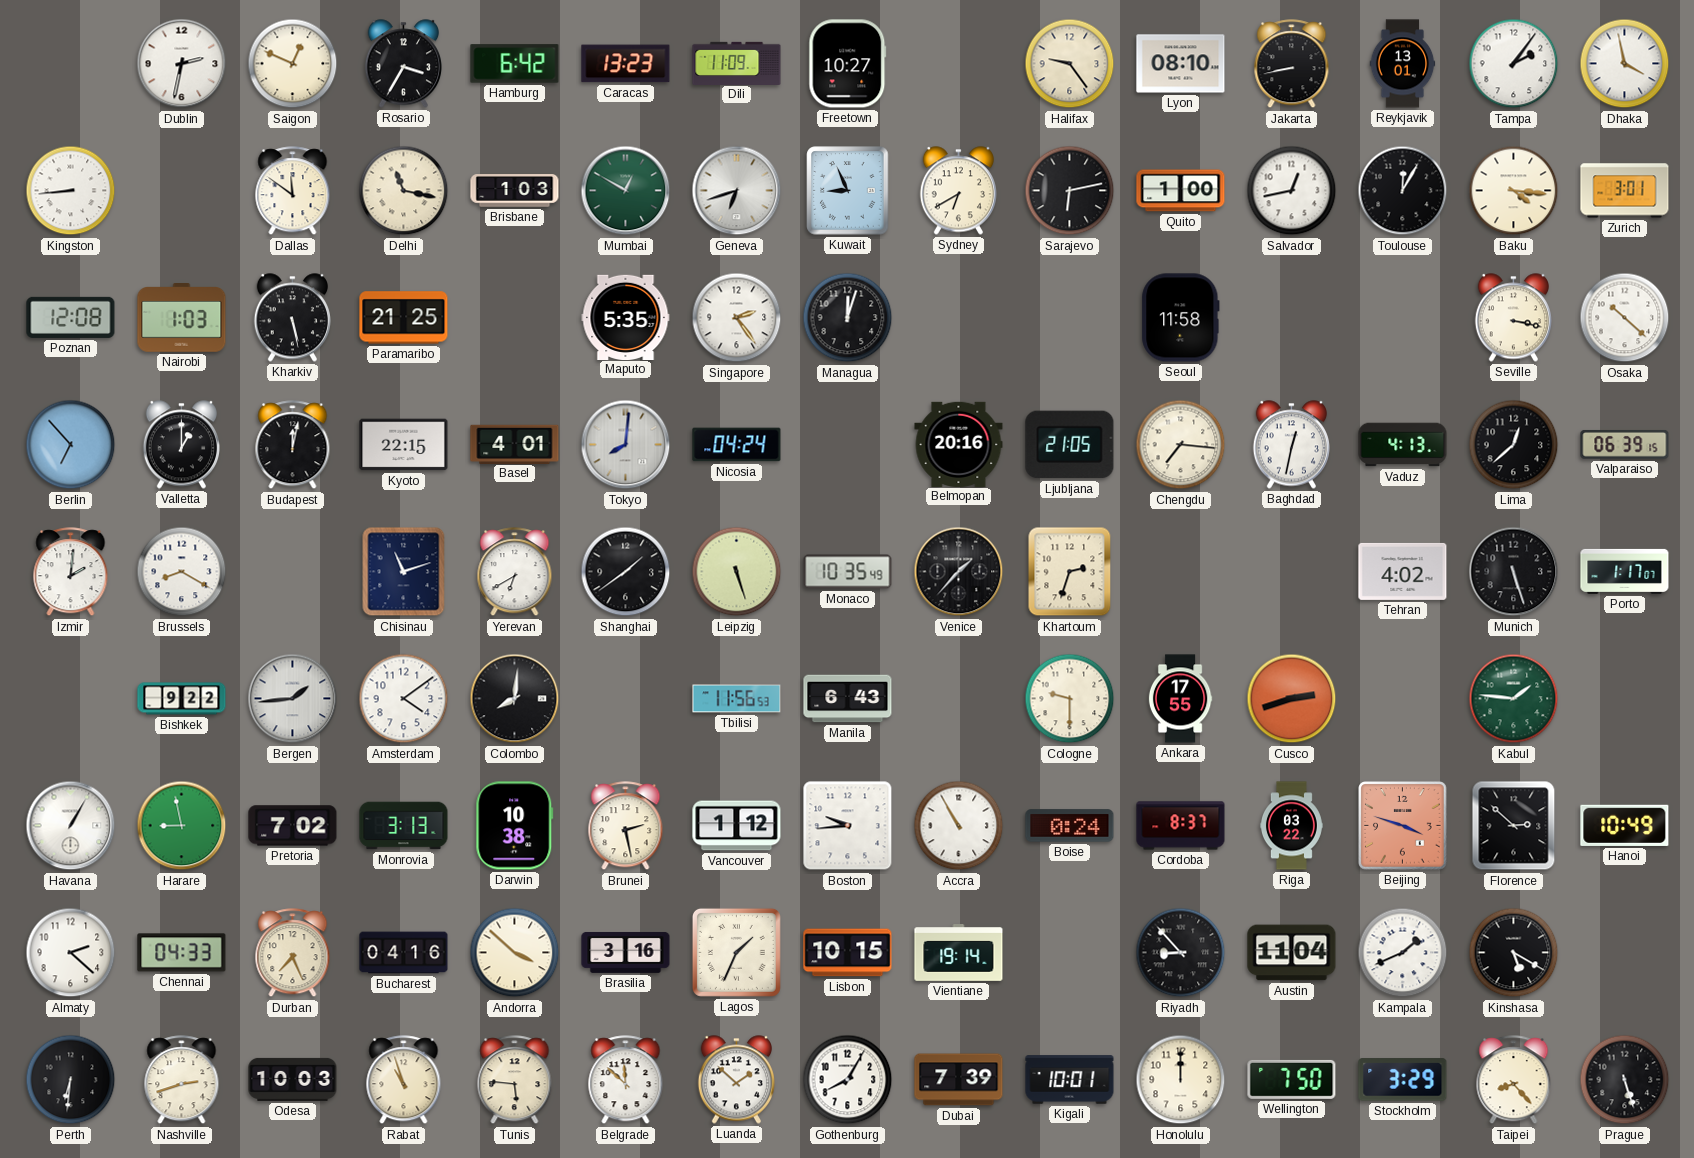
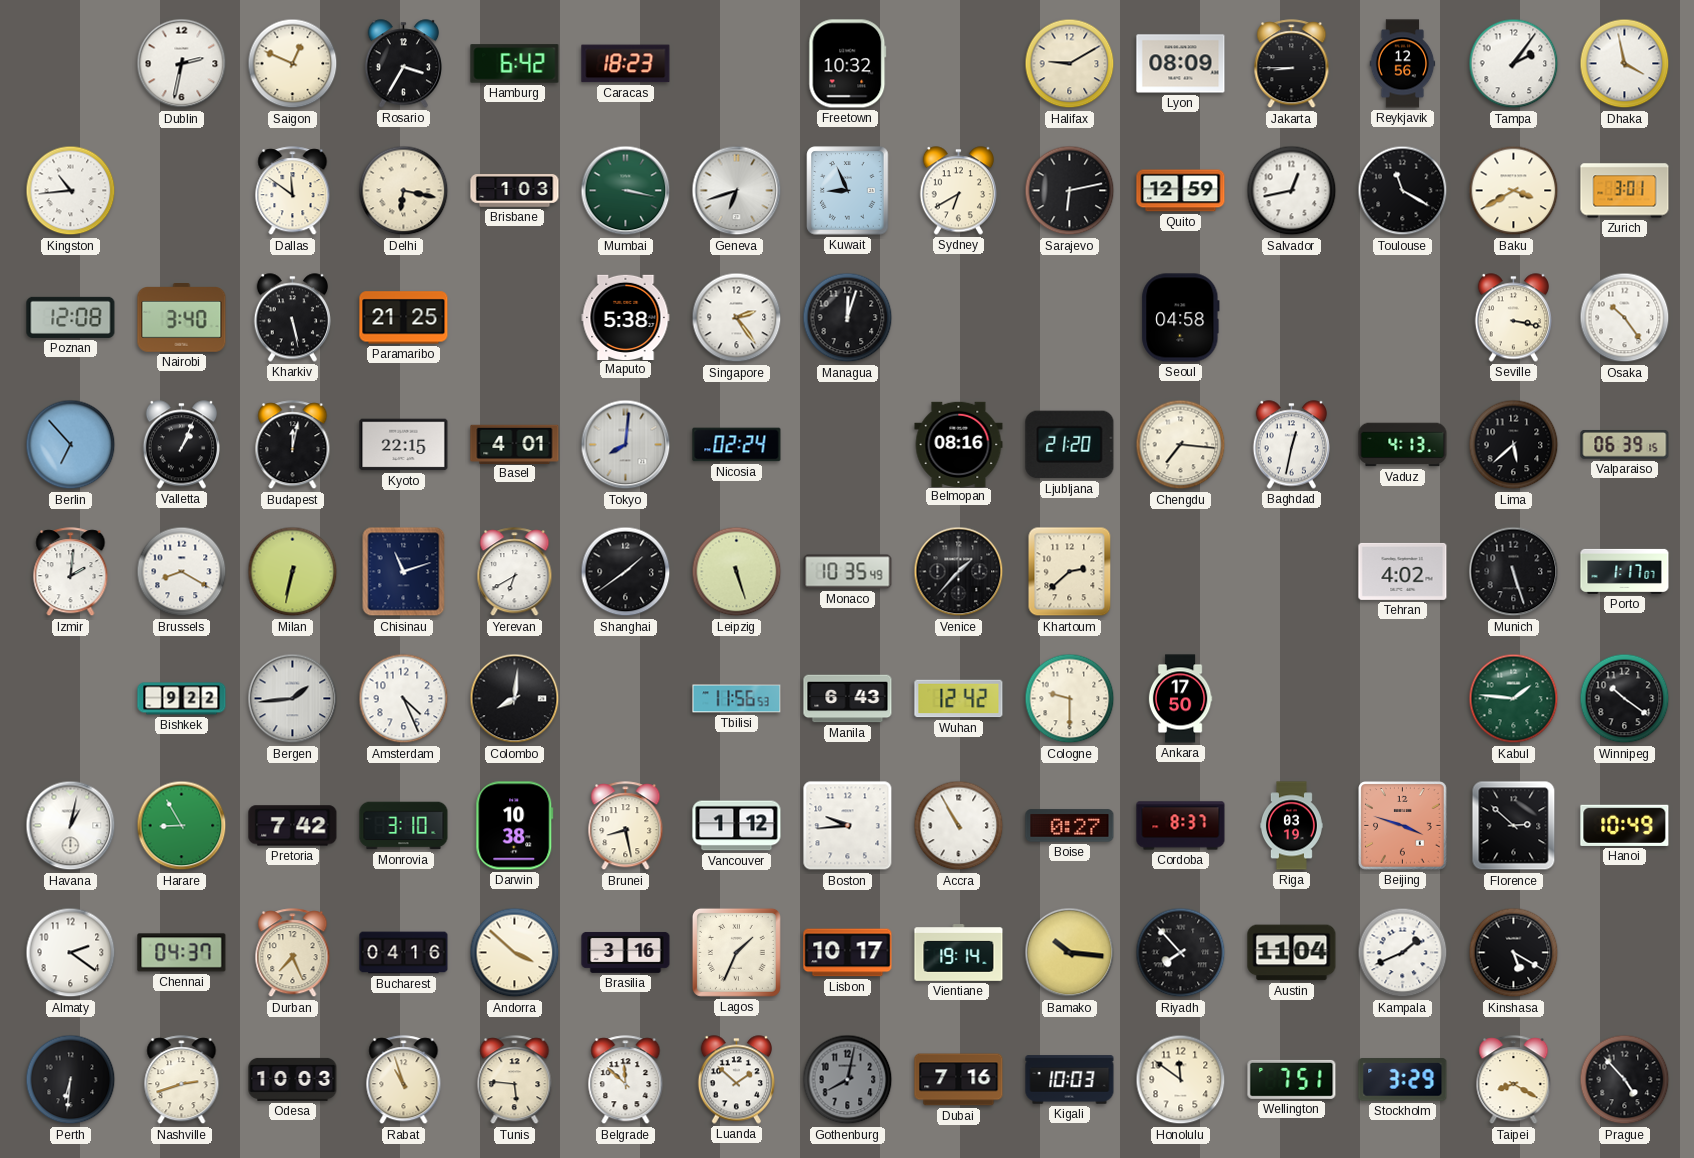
Caracas: 13:23 -> 18:23 (626, 64)
Dili: 11:09 -> none (737, 63)
Freetown: 10:27 -> 10:32 (848, 64)
Halifax: 9:24 -> 9:10 (1070, 64)
Lyon: 08:10 -> 08:09 (1181, 64)
Jakarta: 8:43 -> 8:45 (1292, 64)
Reykjavik: 13:01 -> 12:56 (1403, 64)
Kingston: 8:44 -> 10:44 (71, 191)
Delhi: 11:17 -> 6:17 (404, 191)
Mumbai: 12:50 -> 3:17 (626, 191)
Quito: 1:00 -> 12:59 (1181, 191)
Toulouse: 12:05 -> 11:20 (1403, 191)
Baku: 4:16 -> 3:40 (1514, 191)
Nairobi: 1:03 -> 3:40 (182, 318)
Maputo: 5:35 -> 5:38 (626, 317)
Seoul: 11:58 -> 04:58 (1181, 318)
Osaka: 10:22 -> 10:24 (1625, 318)
Valletta: 1:00 -> 1:04 (181, 445)
Nicosia: 04:24 -> 02:24 (737, 445)
Belmopan: 20:16 -> 08:16 (959, 444)
Ljubljana: 21:05 -> 21:20 (1070, 445)
Lima: 12:38 -> 5:38 (1514, 445)
Milan: none -> 6:32 (293, 572)
Khartoum: 2:33 -> 2:38 (1070, 572)
Amsterdam: 4:09 -> 4:26 (404, 699)
Wuhan: none -> 12:42 (959, 699)
Ankara: 17:55 -> 17:50 (1180, 699)
Cusco: 2:42 -> none (1292, 699)
Winnipeg: none -> 10:21 (1625, 699)
Havana: 1:05 -> 1:02 (71, 826)
Harare: 8:58 -> 8:55 (182, 826)
Pretoria: 7:02 -> 7:42 (293, 826)
Monrovia: 3:13 -> 3:10 (404, 826)
Brunei: 2:28 -> 8:28 (626, 826)
Boise: 0:24 -> 0:27 (1070, 826)
Riga: 03:22 -> 03:19 (1291, 826)
Almaty: 2:22 -> 2:21 (71, 953)
Chennai: 04:33 -> 04:37 (182, 953)
Lisbon: 10:15 -> 10:17 (848, 953)
Bamako: none -> 10:16 (1070, 953)
Riyadh: 8:53 -> 7:53 (1181, 953)
Gothenburg: 8:05 -> 8:02 (848, 1080)
Gothenburg dial: white -> grey (848, 1080)
Dubai: 7:39 -> 7:16 (959, 1080)
Kigali: 10:01 -> 10:03 (1070, 1080)
Honolulu: 12:00 -> 11:51 (1181, 1080)
Wellington: 7:50 -> 7:51 (1292, 1079)
Taipei: 8:23 -> 8:20 (1514, 1080)
Prague: 5:27 -> 4:53 (1625, 1080)
